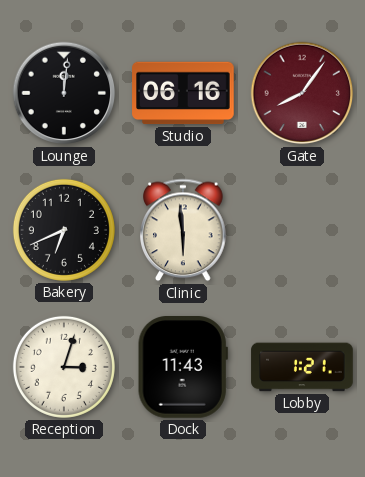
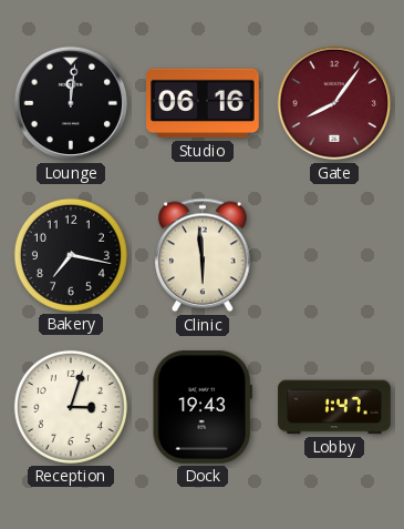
Bakery: 6:41 -> 7:17 (71, 255)
Dock: 11:43 -> 19:43 (203, 408)
Lobby: 1:21 -> 1:47 (334, 407)
